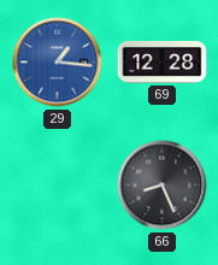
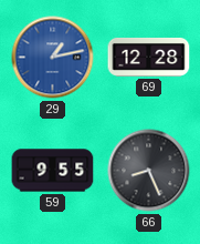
29: 1:16 -> 1:13 (53, 58)
59: none -> 9:55 (53, 171)
